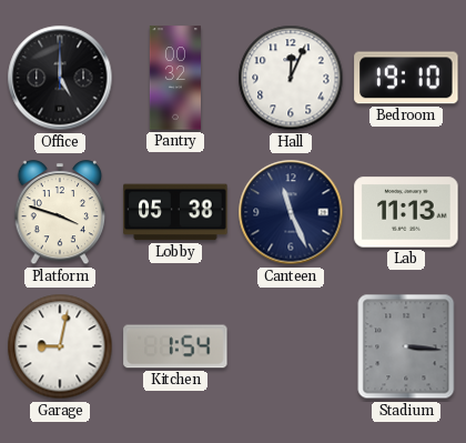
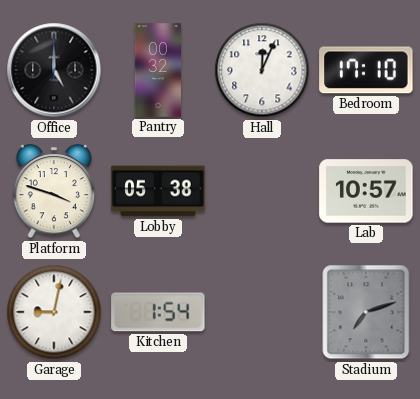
Bedroom: 19:10 -> 17:10 (366, 70)
Canteen: 11:26 -> none (291, 212)
Lab: 11:13 -> 10:57 (366, 191)
Stadium: 3:16 -> 7:12 (366, 312)
